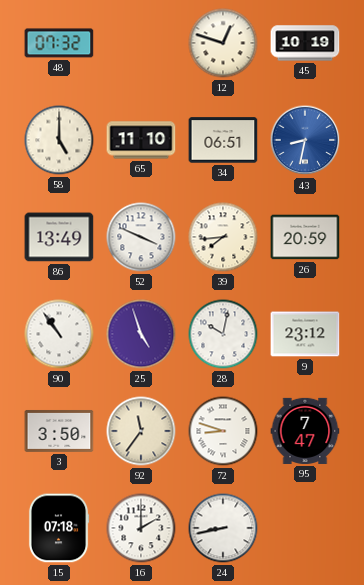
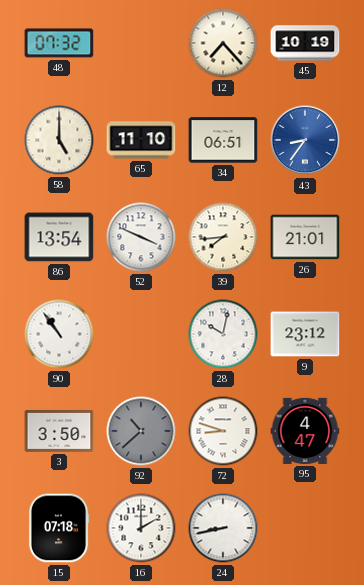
12: 12:48 -> 7:23 (223, 43)
43: 8:32 -> 8:36 (305, 140)
86: 13:49 -> 13:54 (59, 237)
26: 20:59 -> 21:01 (305, 237)
25: 4:57 -> none (141, 334)
92: 11:36 -> 10:38 (141, 431)
92 dial: cream -> grey (141, 431)
95: 7:47 -> 4:47 (305, 431)
